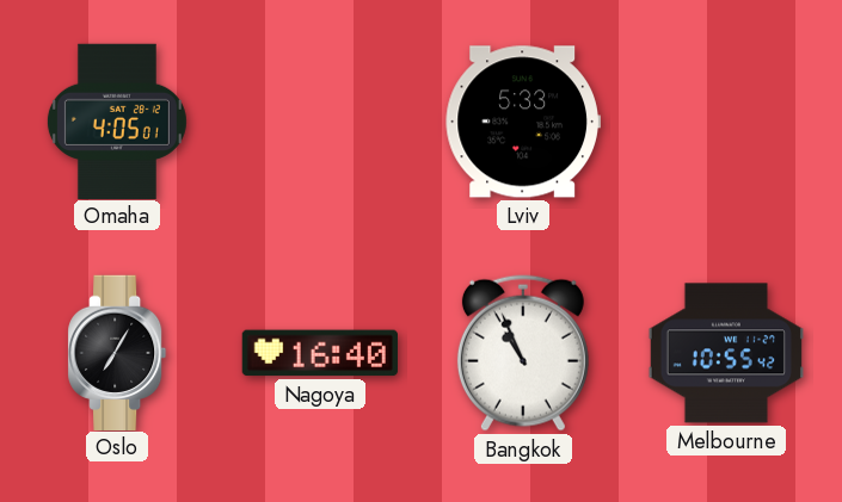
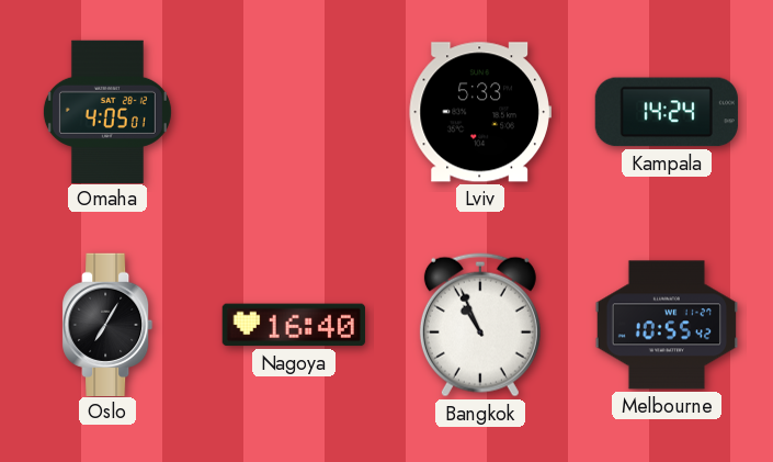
Kampala: none -> 14:24 (667, 112)
